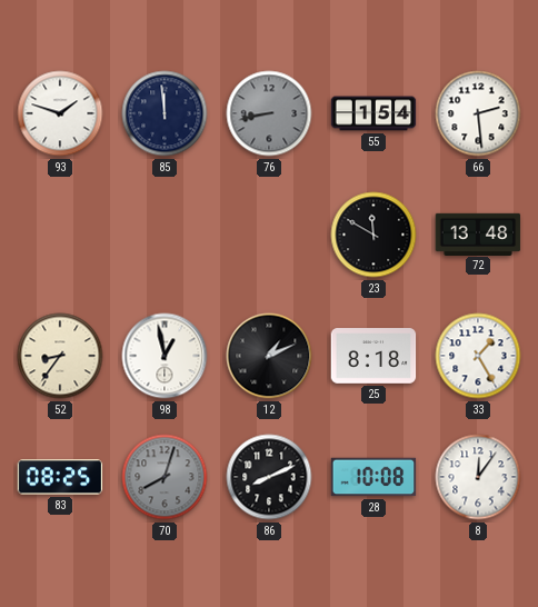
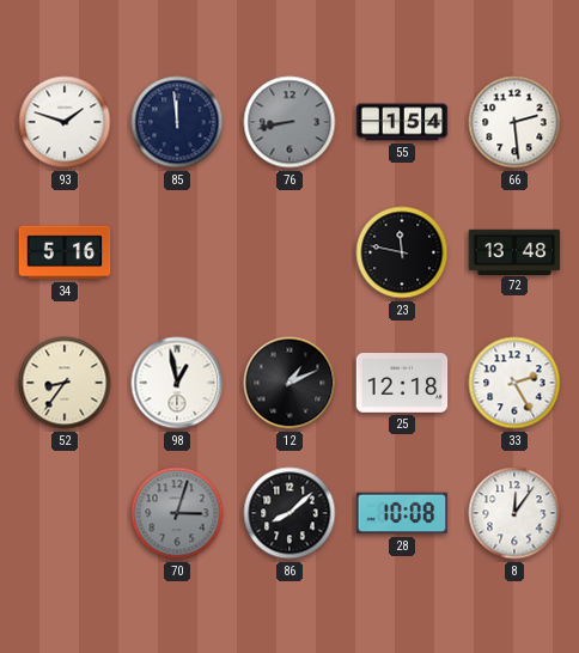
34: none -> 5:16 (65, 252)
23: 11:50 -> 11:47 (402, 252)
25: 8:18 -> 12:18 (402, 383)
33: 1:25 -> 2:25 (514, 383)
83: 08:25 -> none (60, 477)
70: 8:03 -> 3:03 (177, 513)
86: 8:11 -> 8:08 (289, 513)
